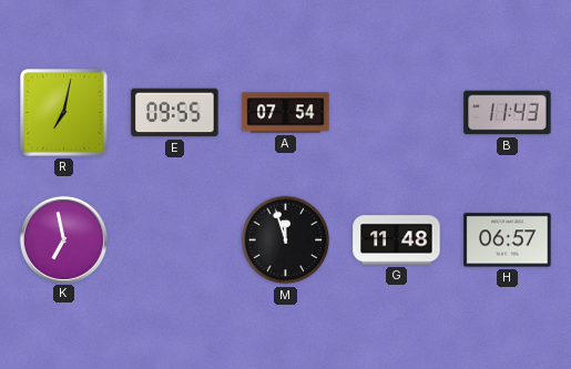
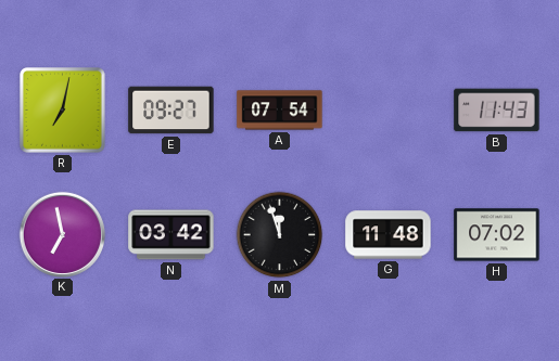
E: 09:55 -> 09:27 (171, 111)
N: none -> 03:42 (171, 235)
H: 06:57 -> 07:02 (497, 235)
